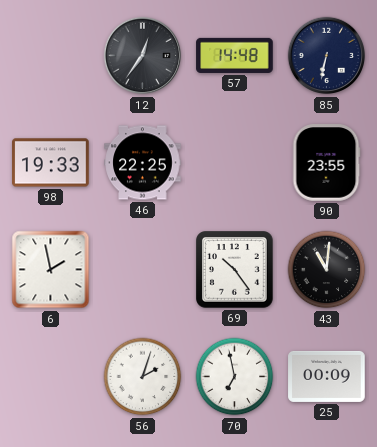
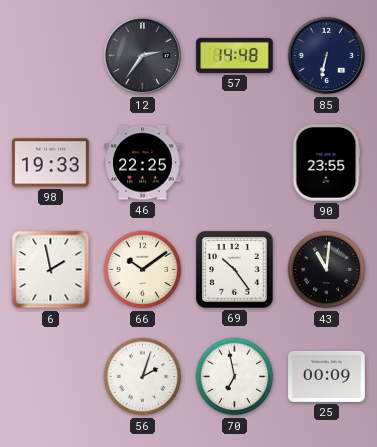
12: 12:36 -> 2:36 (143, 56)
66: none -> 10:09 (143, 270)
